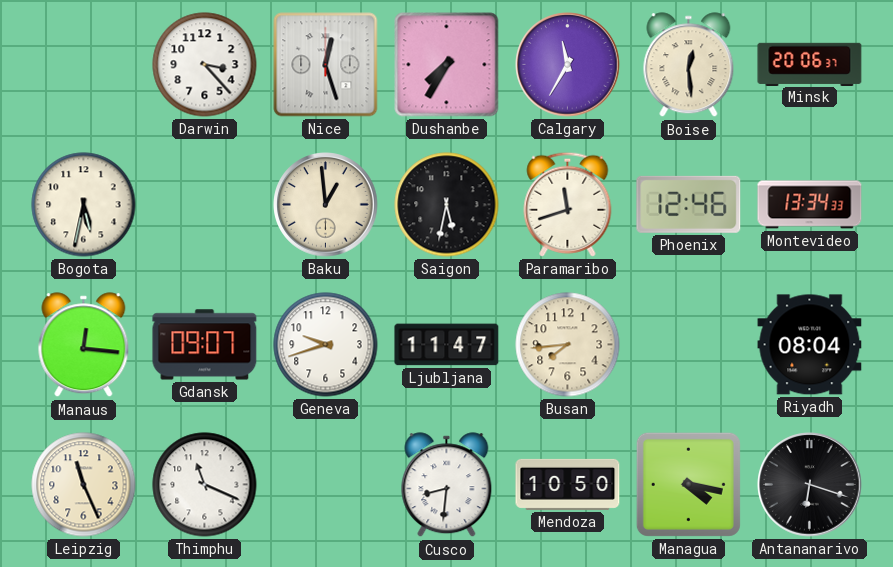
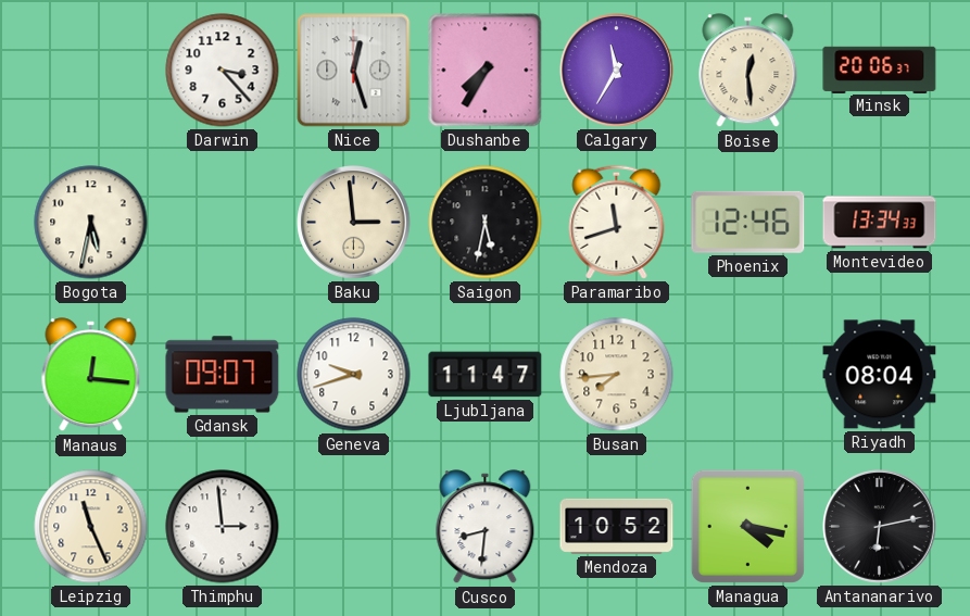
Baku: 12:59 -> 2:59 (354, 223)
Thimphu: 11:19 -> 2:59 (223, 527)
Mendoza: 10:50 -> 10:52 (617, 526)
Antananarivo: 6:18 -> 6:13 (880, 527)
